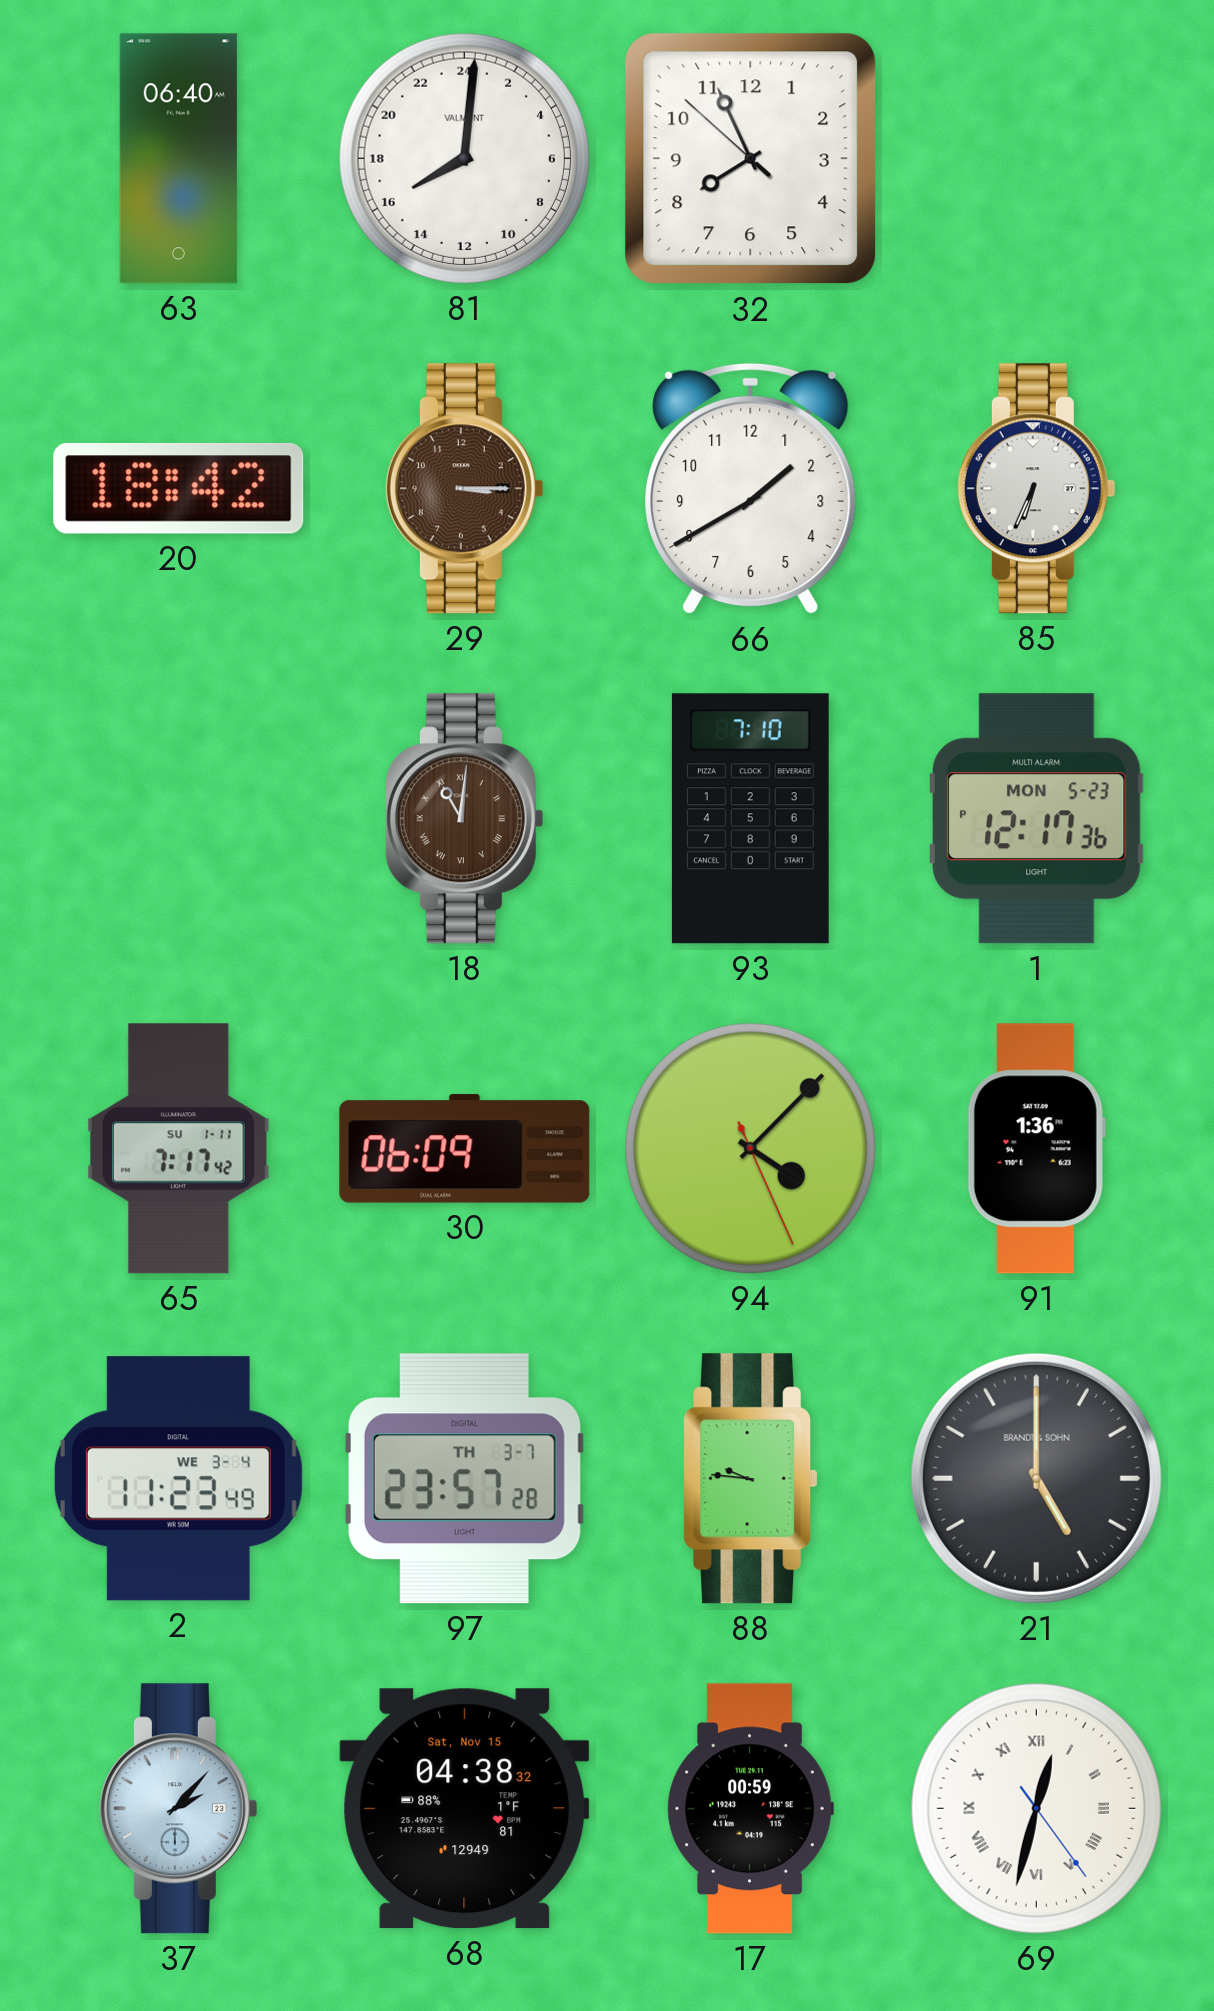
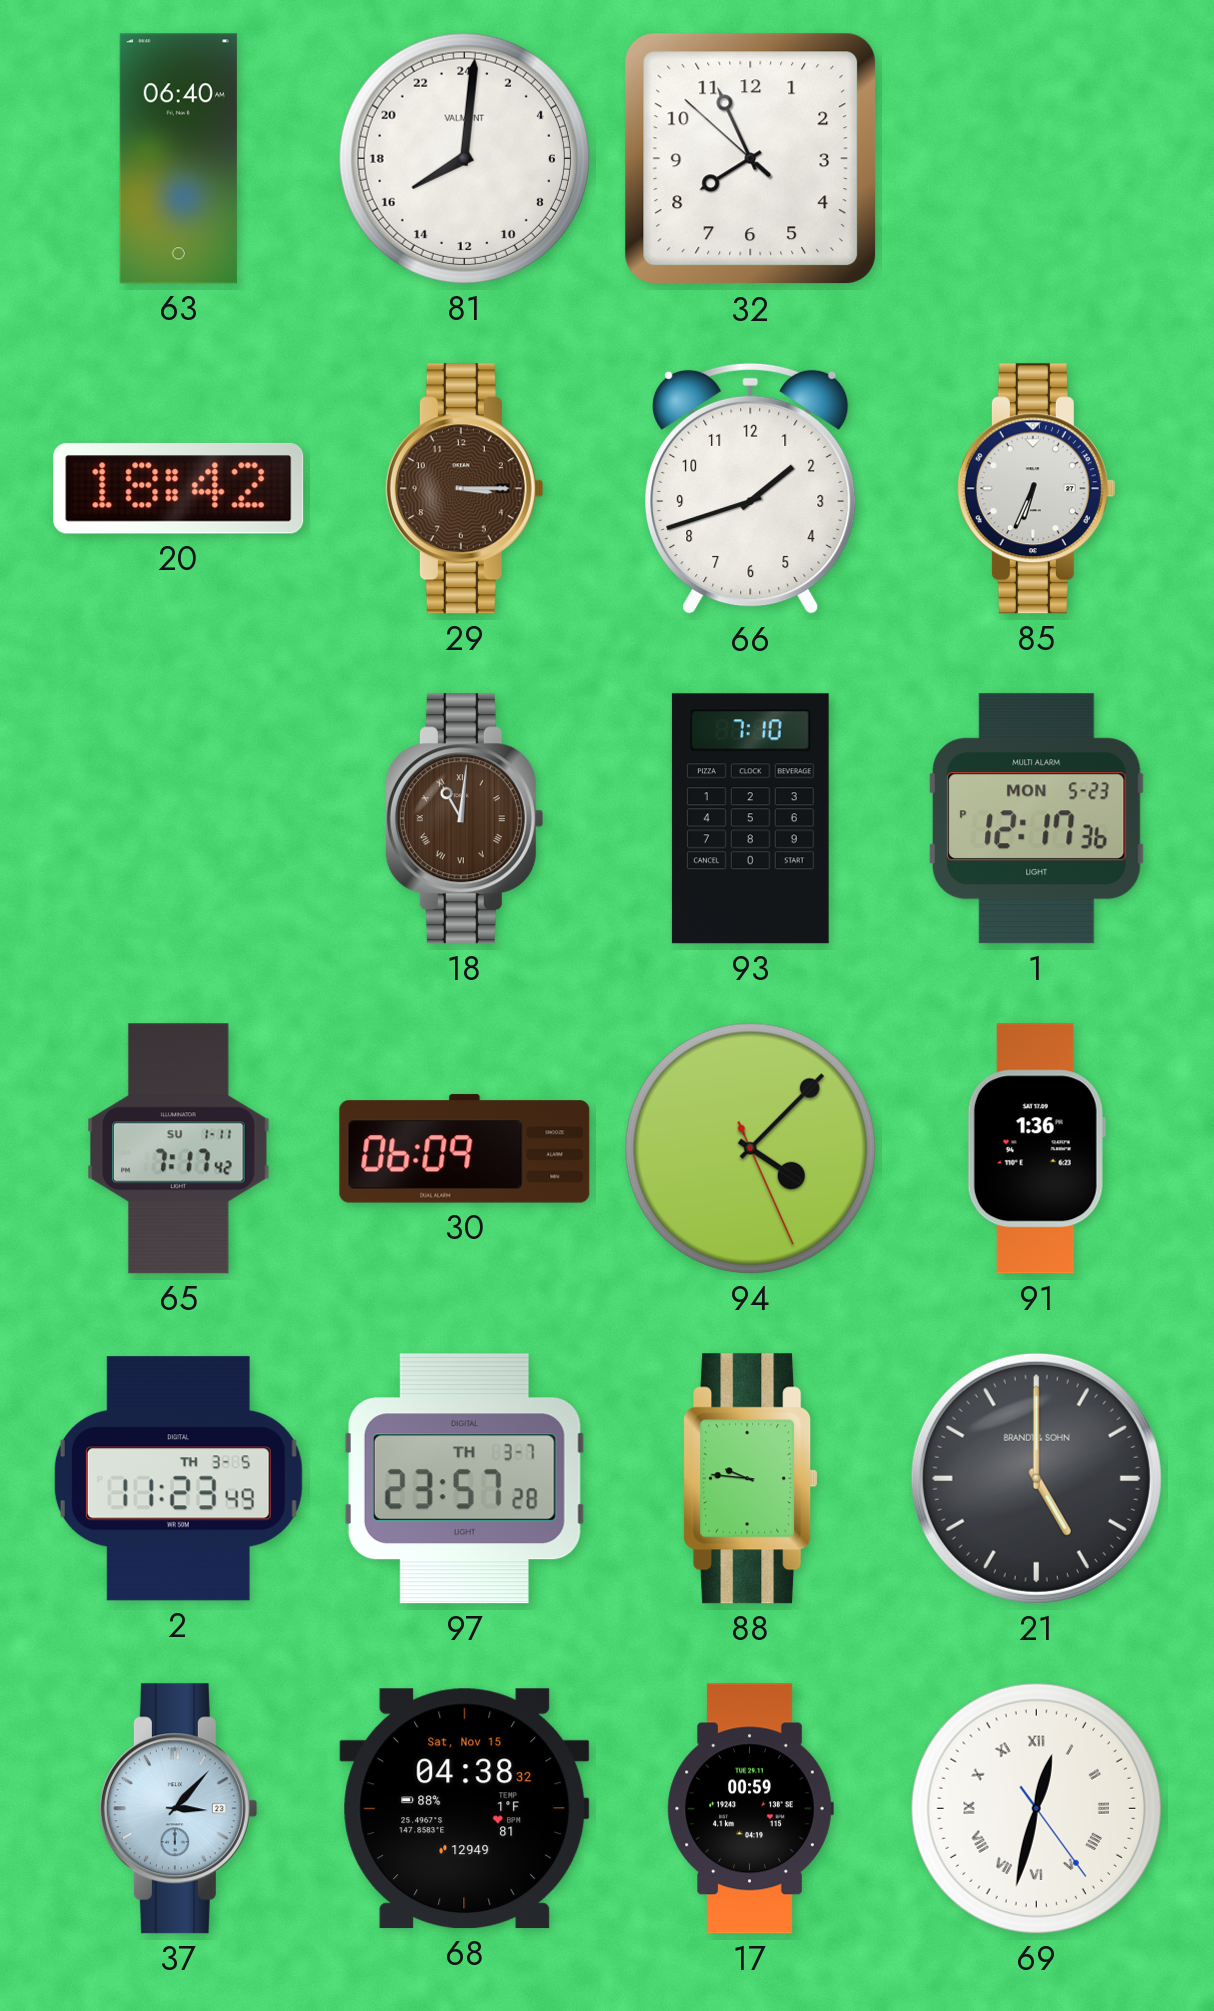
66: 1:40 -> 1:42 (751, 489)
2 date: WE 3-4 -> TH 3-5 (178, 1479)
37: 2:07 -> 3:07 (178, 1809)
